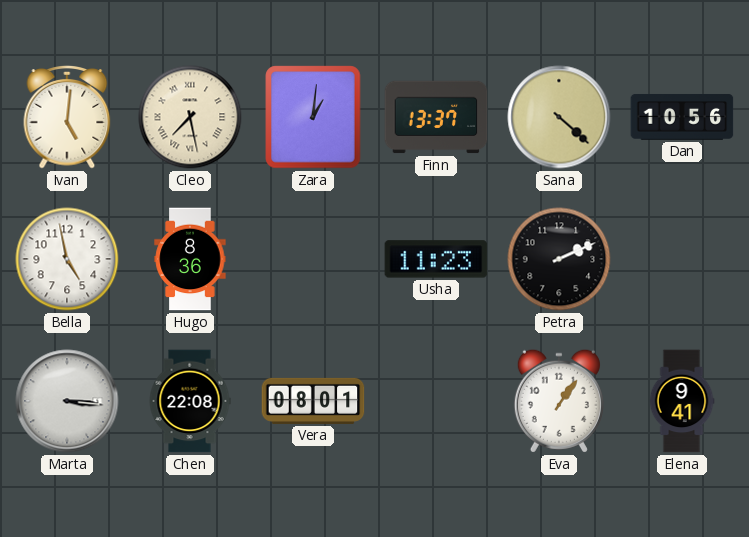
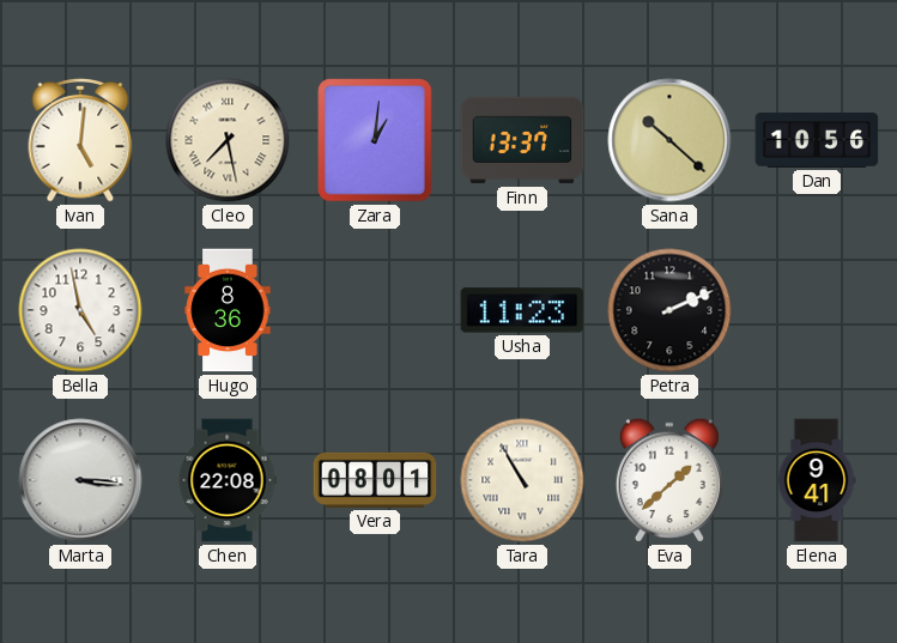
Sana: 4:22 -> 10:22 (669, 140)
Tara: none -> 10:55 (522, 480)
Eva: 1:06 -> 1:38 (669, 480)
